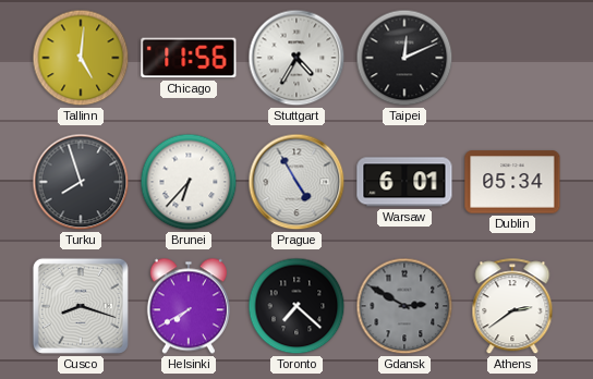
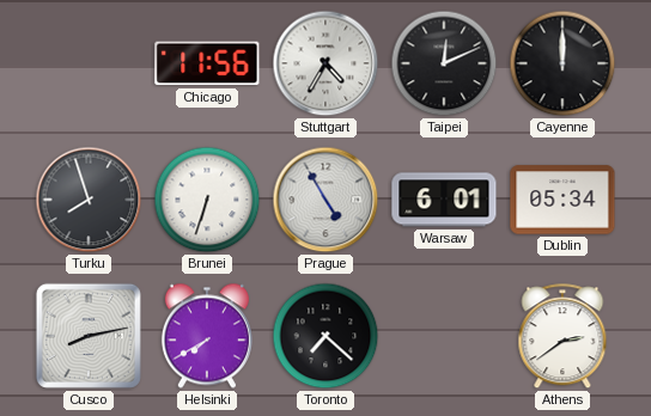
Tallinn: 5:01 -> none (81, 58)
Cayenne: none -> 12:00 (562, 63)
Brunei: 6:37 -> 6:33 (207, 200)
Cusco: 8:18 -> 8:13 (89, 336)
Gdansk: 2:50 -> none (404, 306)
